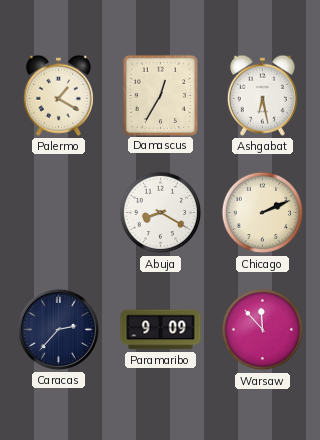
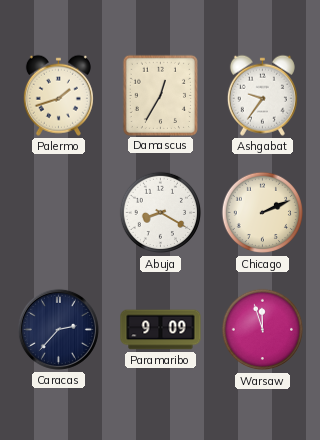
Palermo: 1:20 -> 1:42 (58, 95)
Ashgabat: 6:28 -> 9:36 (262, 95)
Warsaw: 11:53 -> 11:57 (263, 330)
